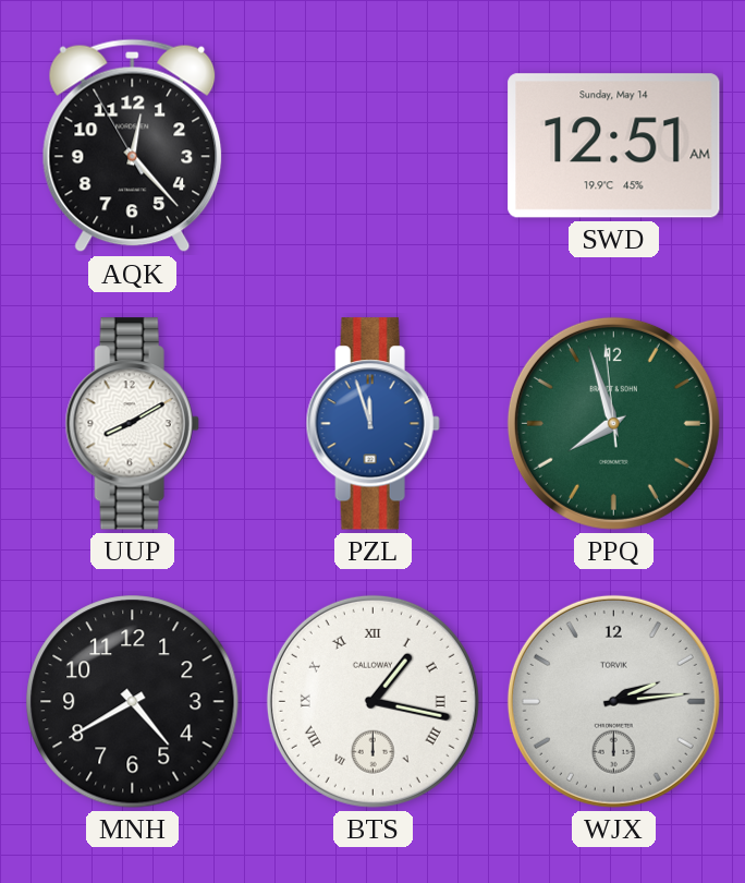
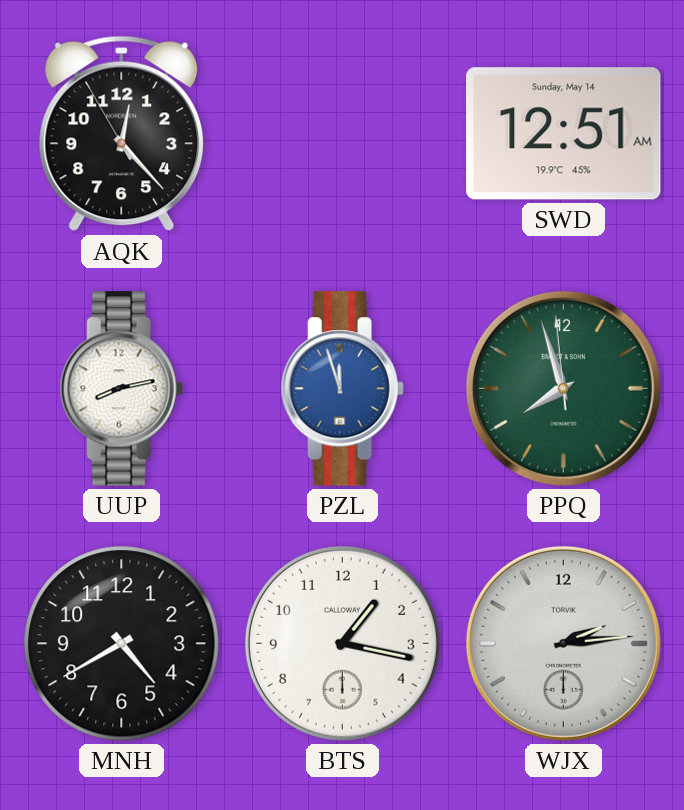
UUP: 8:10 -> 8:13 (121, 389)
BTS numerals: Roman -> Arabic (342, 643)
